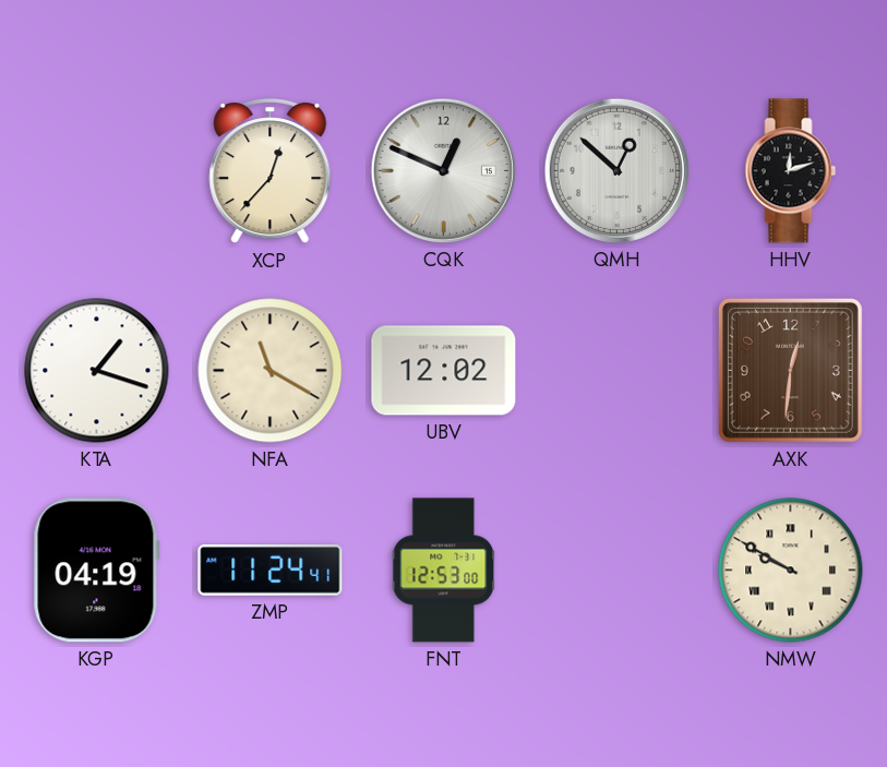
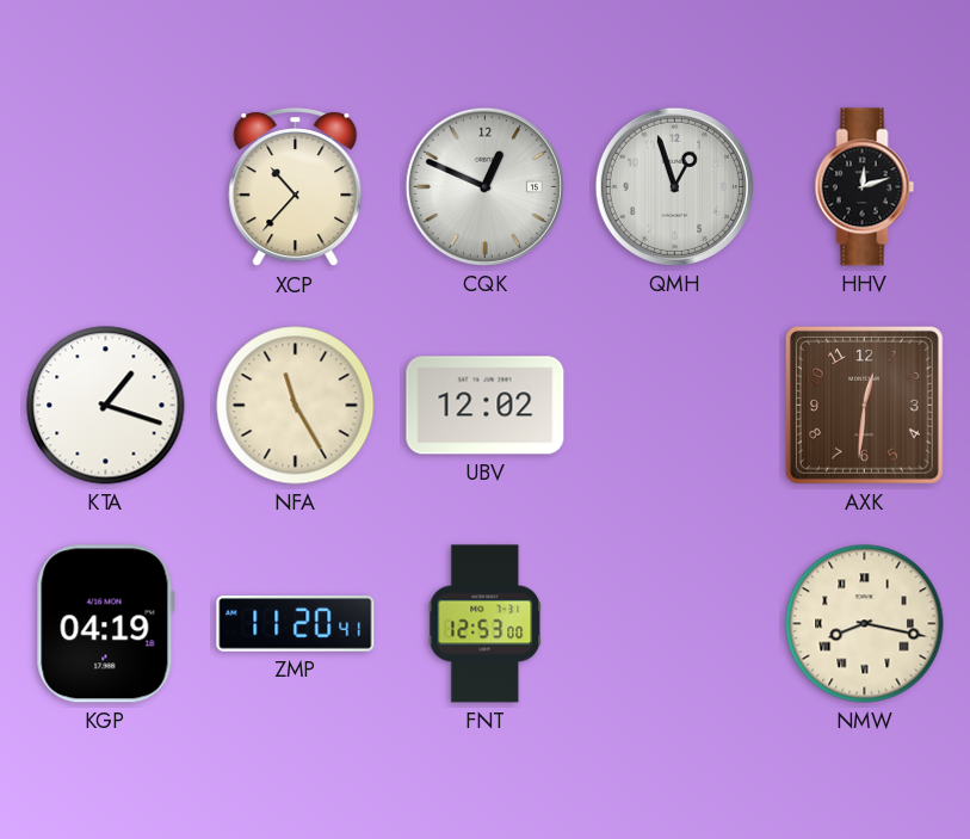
XCP: 12:37 -> 10:37 (296, 187)
QMH: 12:52 -> 12:57 (674, 186)
NFA: 11:20 -> 11:25 (296, 406)
ZMP: 11:24 -> 11:20 (296, 624)
NMW: 9:50 -> 8:17 (865, 624)
